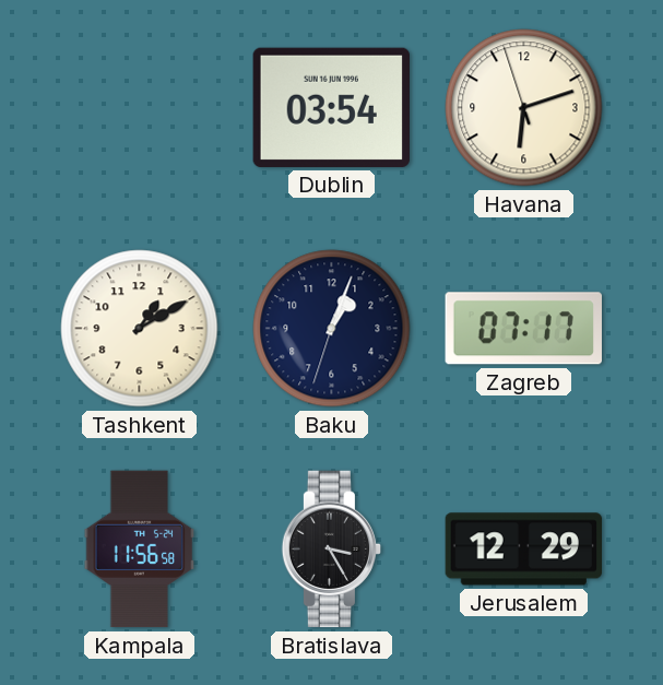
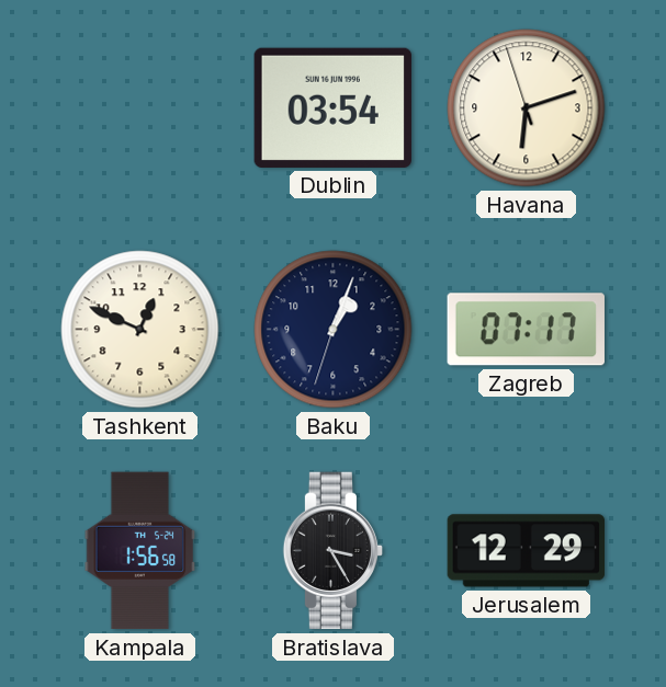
Tashkent: 1:10 -> 12:49 (140, 330)
Kampala: 11:56 -> 1:56 (140, 551)
